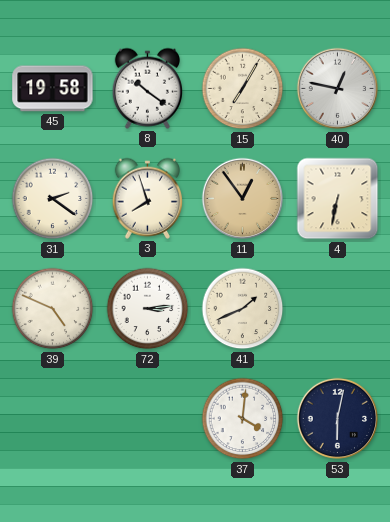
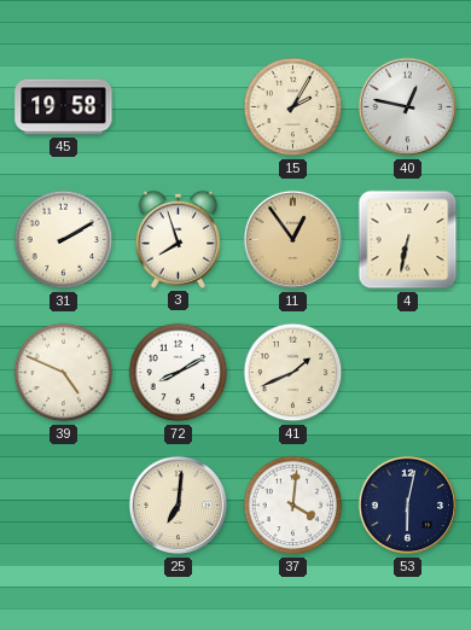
8: 10:21 -> none (147, 88)
15: 7:05 -> 2:05 (293, 107)
31: 2:21 -> 2:10 (64, 240)
72: 3:14 -> 8:10 (179, 373)
25: none -> 7:01 (179, 506)
